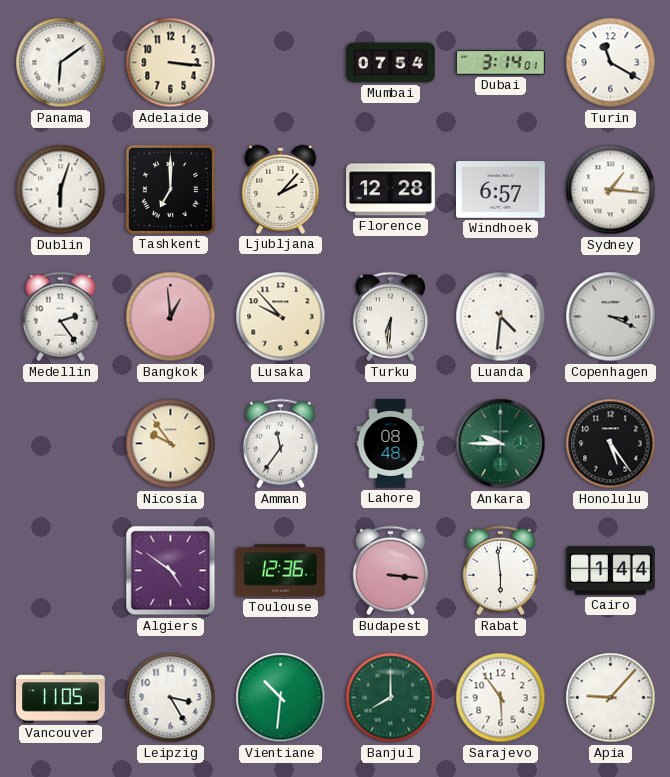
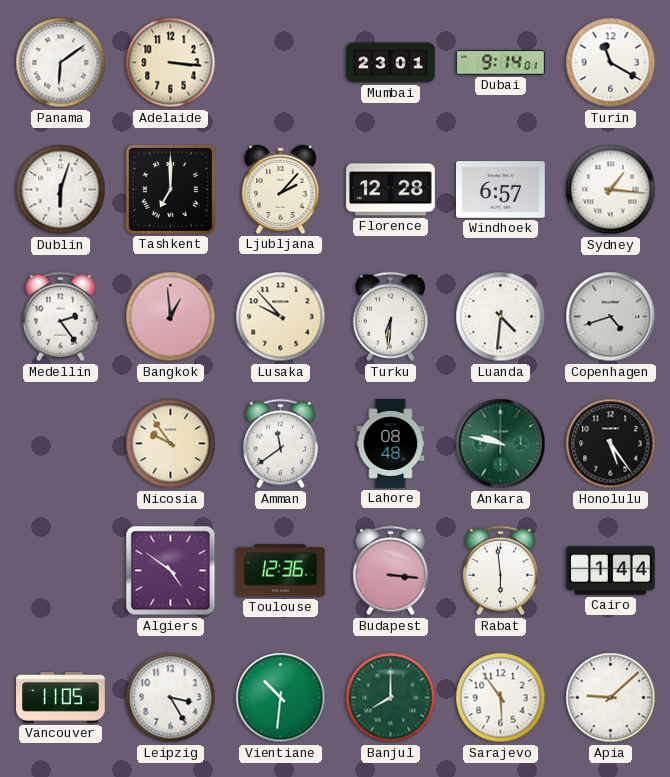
Mumbai: 07:54 -> 23:01 (391, 63)
Dubai: 3:14 -> 9:14 (501, 63)
Copenhagen: 3:19 -> 4:42 (611, 317)
Amman: 11:36 -> 11:39 (280, 444)
Ankara: 9:45 -> 9:47 (501, 444)
Apia: 9:07 -> 9:08 (611, 698)
